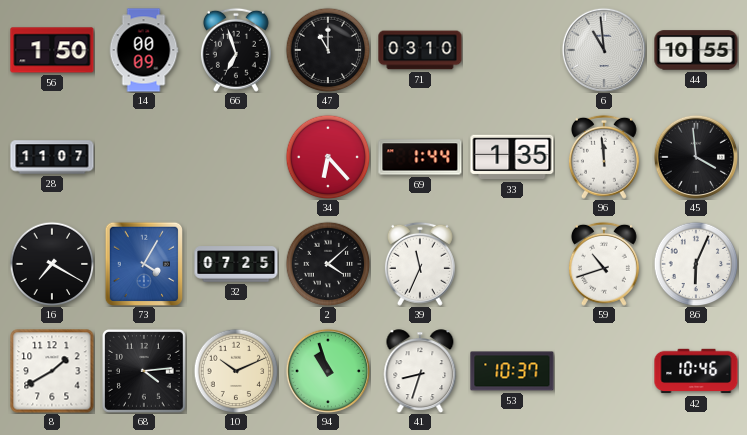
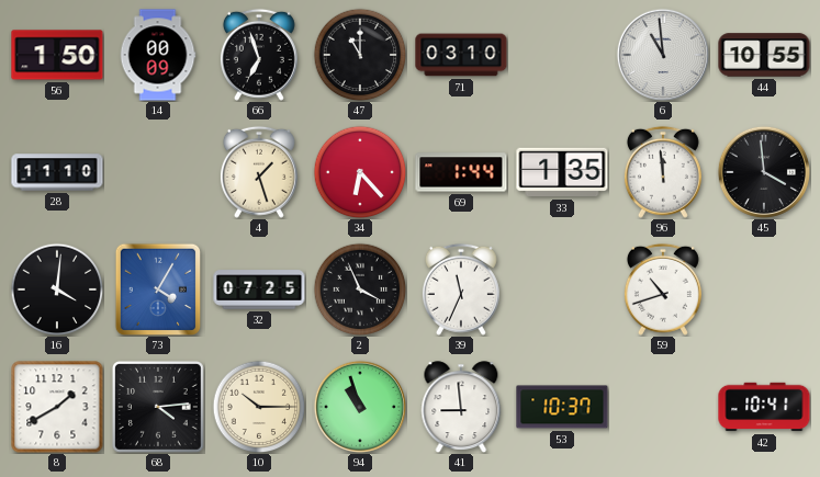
28: 11:07 -> 11:10 (57, 172)
4: none -> 1:27 (259, 172)
16: 7:20 -> 4:01 (57, 289)
2: 4:08 -> 3:56 (360, 289)
86: 6:04 -> none (696, 264)
10: 10:11 -> 10:15 (259, 407)
41: 8:33 -> 8:59 (461, 407)
42: 10:46 -> 10:41 (764, 407)
